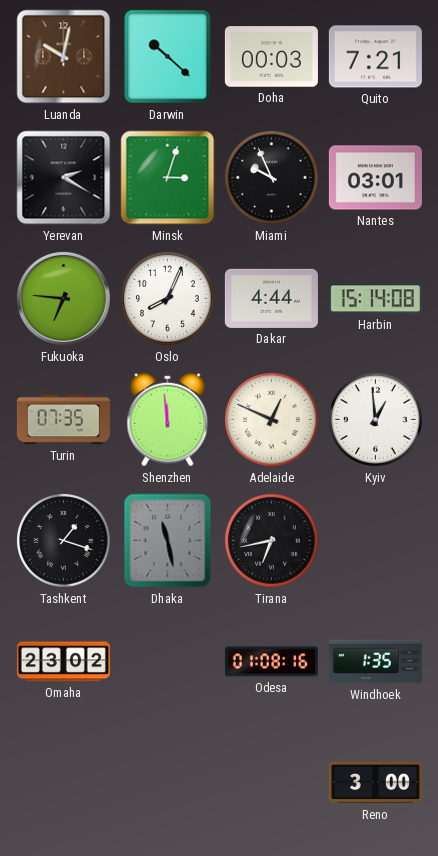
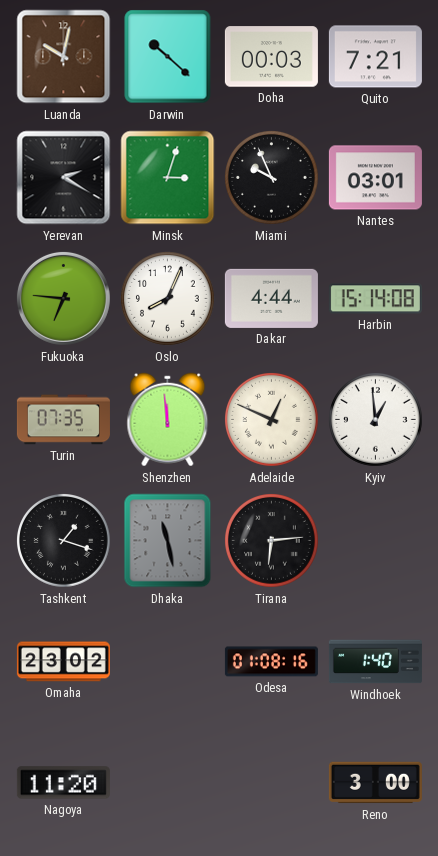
Tirana: 6:43 -> 6:14 (272, 541)
Windhoek: 1:35 -> 1:40 (375, 662)
Nagoya: none -> 11:20 (63, 783)
